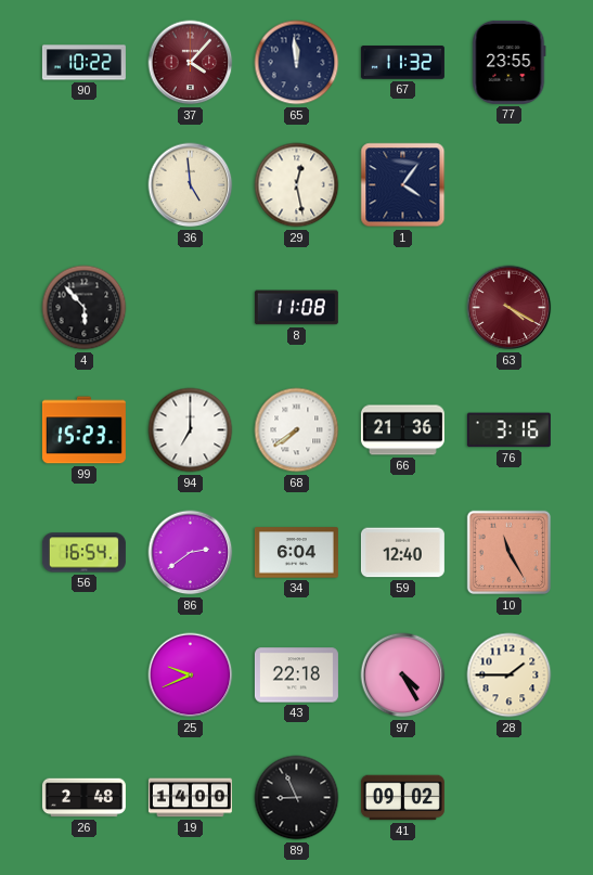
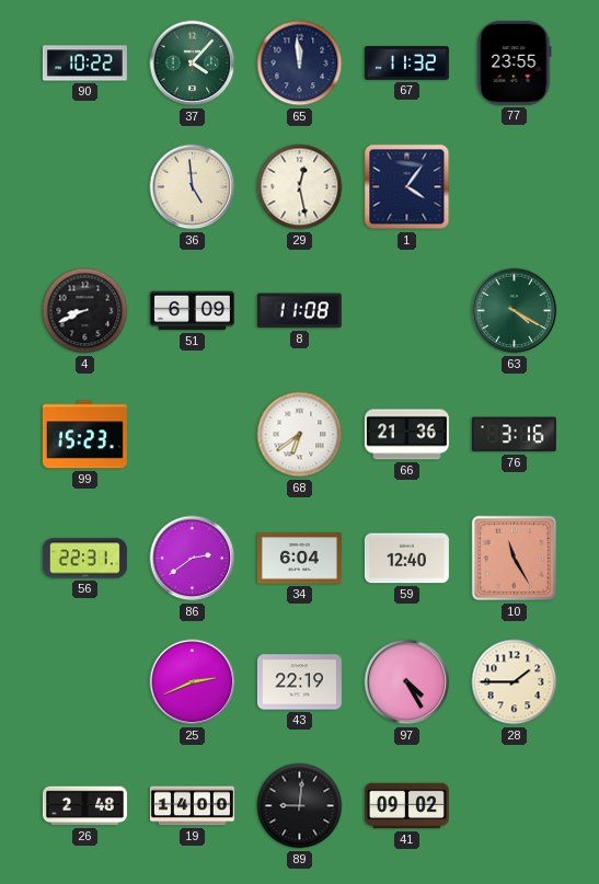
37 dial: burgundy -> green (193, 64)
4: 5:53 -> 8:41 (85, 311)
51: none -> 6:09 (192, 311)
63 dial: burgundy -> green (515, 311)
94: 7:00 -> none (191, 430)
68: 7:39 -> 6:39 (300, 435)
56: 16:54 -> 22:31 (84, 559)
25: 9:41 -> 2:41 (193, 682)
43: 22:18 -> 22:19 (299, 682)
89: 8:56 -> 9:01 (300, 806)
